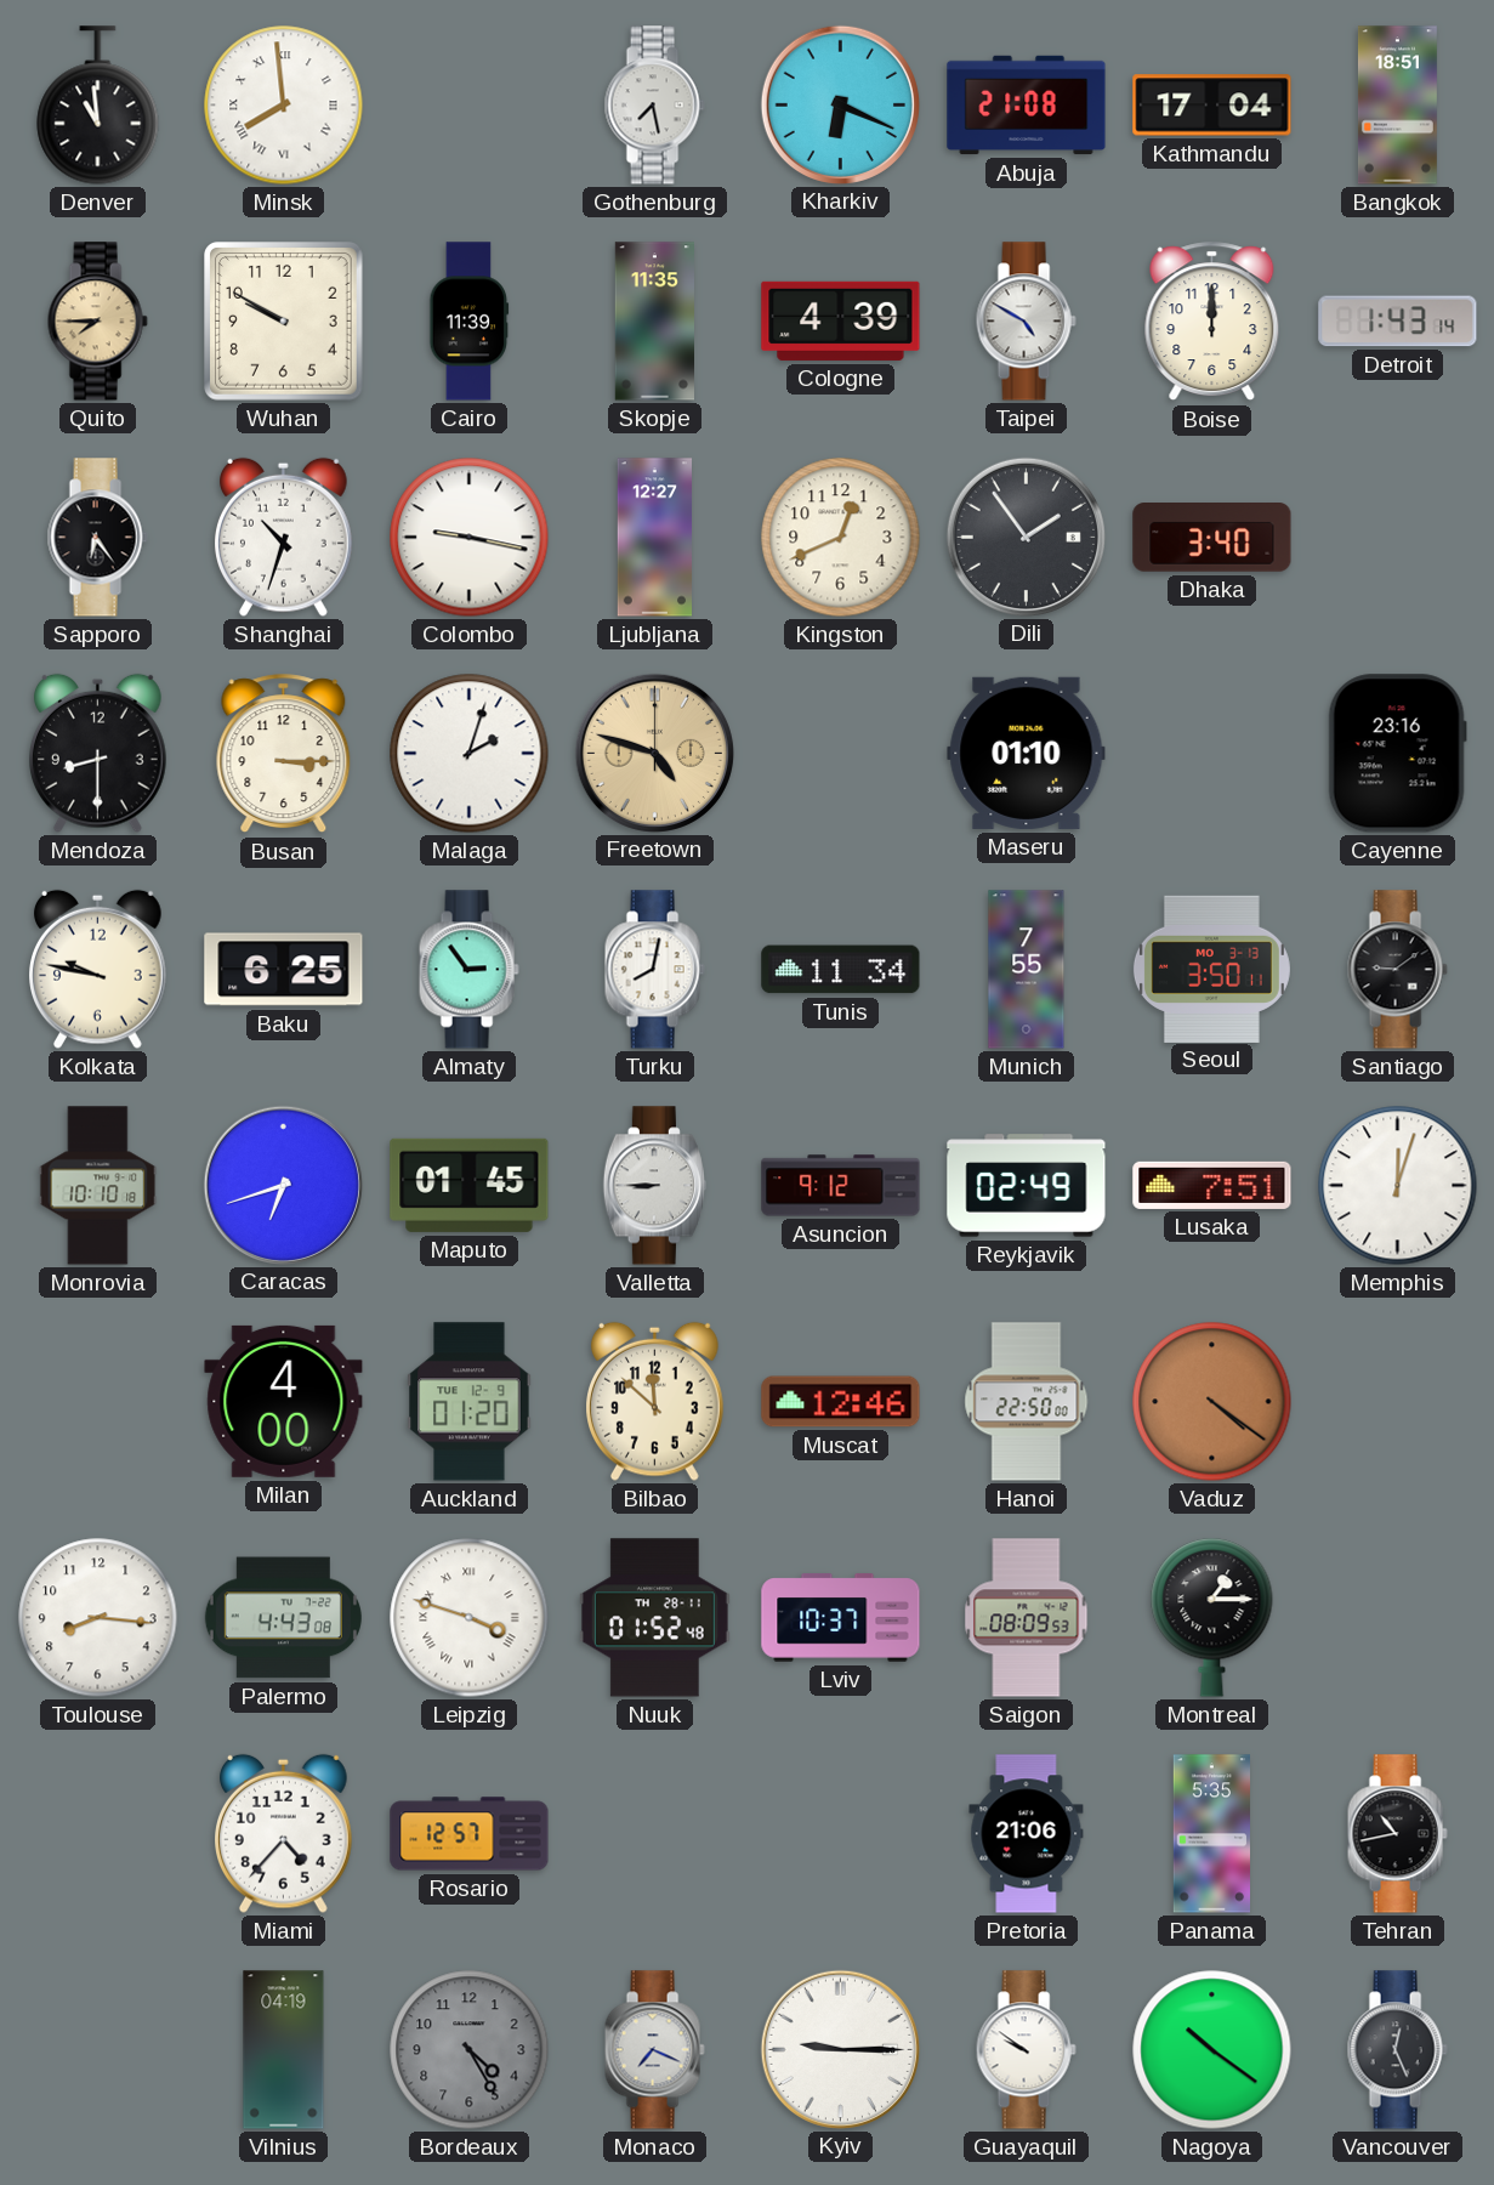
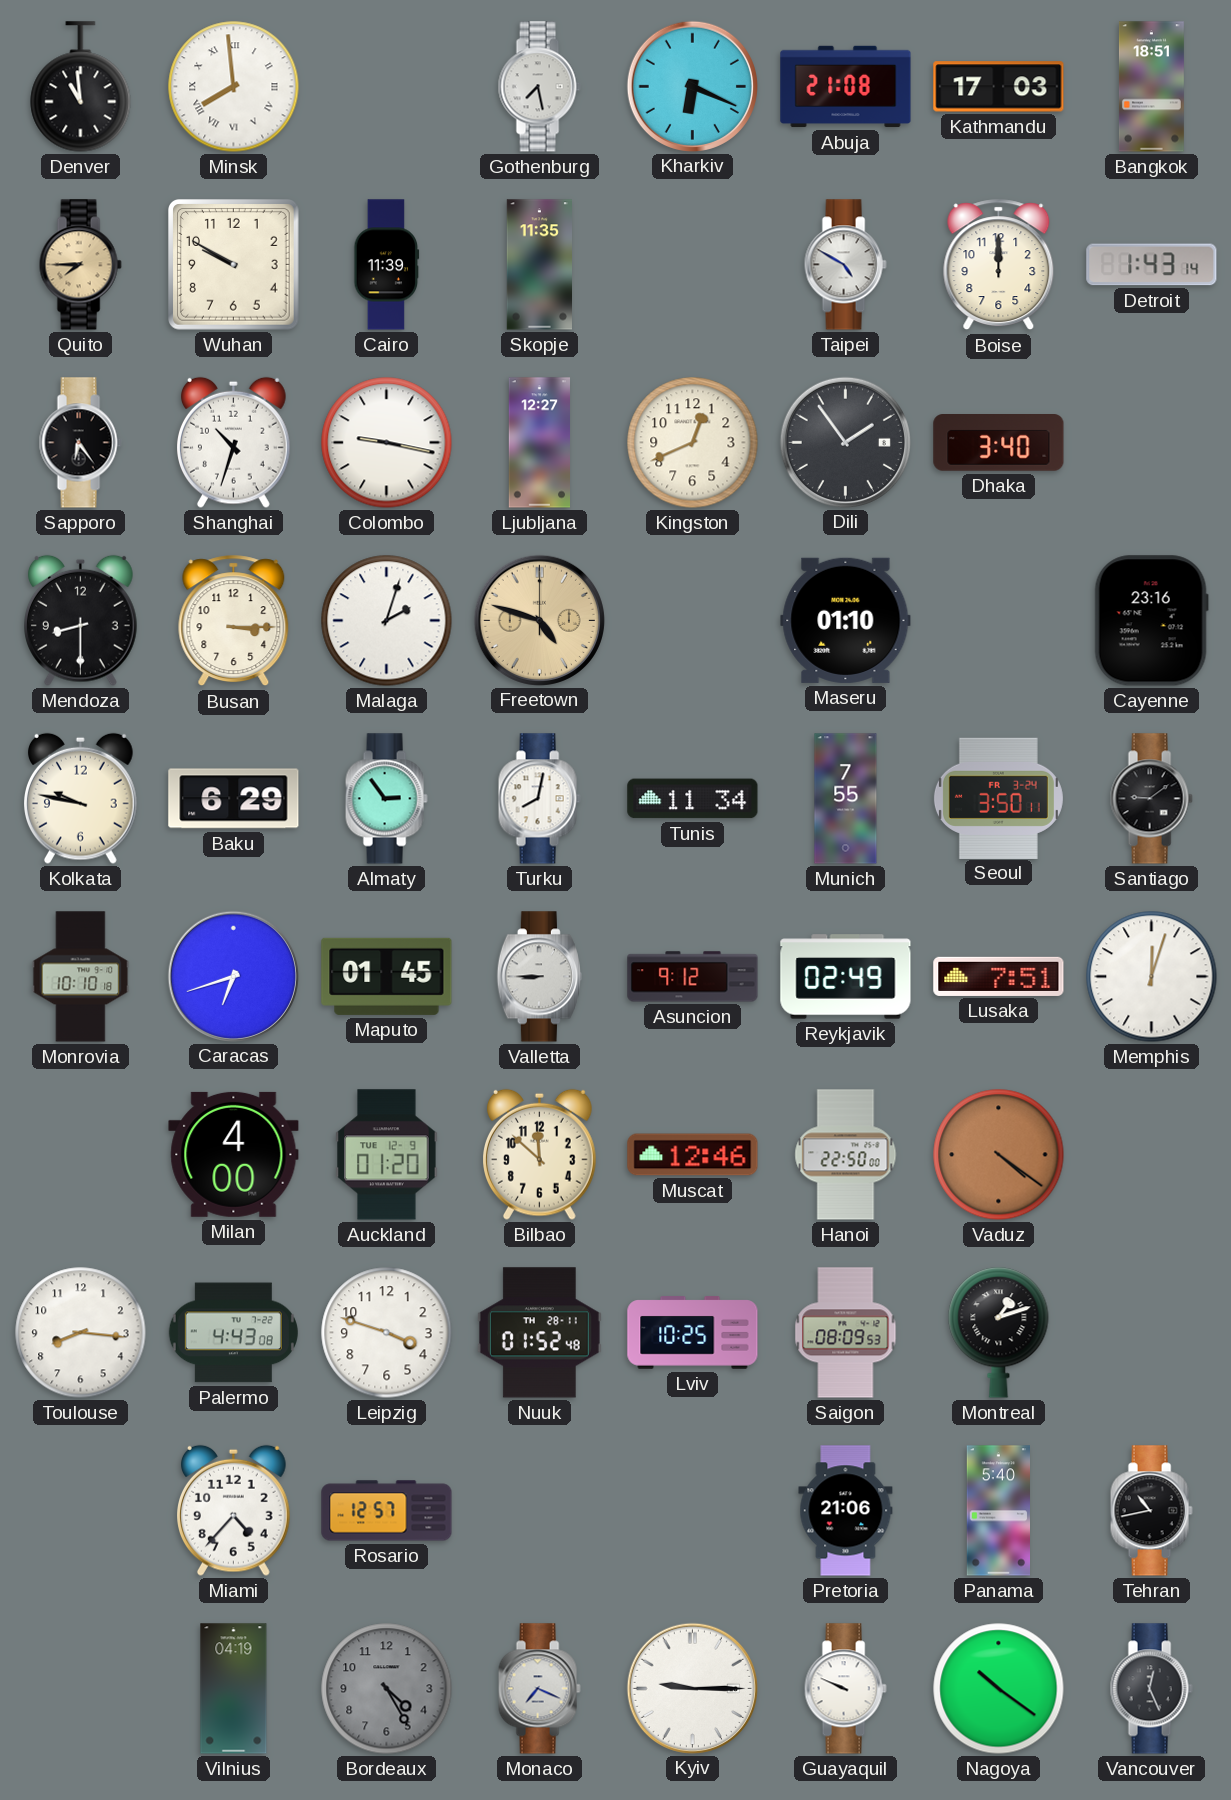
Kathmandu: 17:04 -> 17:03 (999, 87)
Cologne: 4:39 -> none (841, 320)
Baku: 6:25 -> 6:29 (234, 799)
Seoul date: MO 3-13 -> FR 3-24 (998, 798)
Leipzig numerals: Roman -> Arabic (387, 1333)
Lviv: 10:37 -> 10:25 (693, 1333)
Montreal: 1:15 -> 1:12 (999, 1333)
Panama: 5:35 -> 5:40 (998, 1511)
Guayaquil: 9:51 -> 9:49 (845, 1689)
